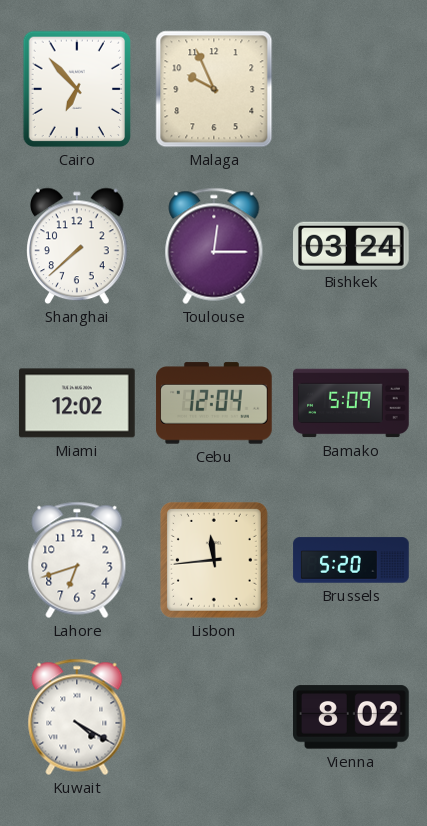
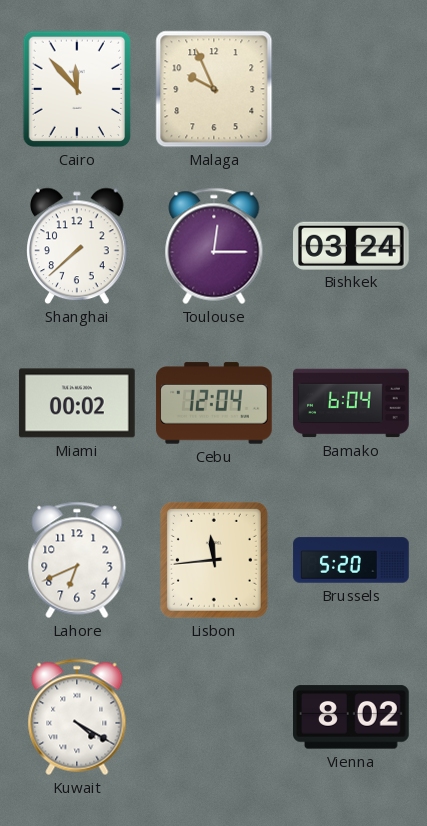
Cairo: 6:53 -> 11:53 (77, 89)
Miami: 12:02 -> 00:02 (78, 403)
Bamako: 5:09 -> 6:04 (351, 403)
Lahore: 6:42 -> 6:41 (77, 560)
